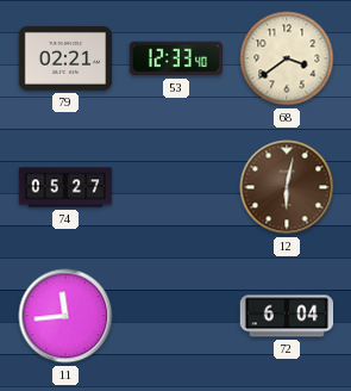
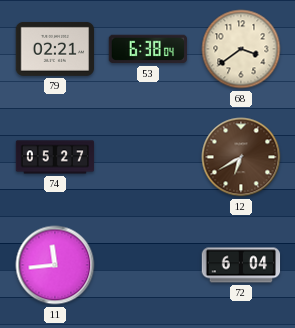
53: 12:33 -> 6:38 (147, 49)
12: 6:02 -> 6:40 (241, 157)
